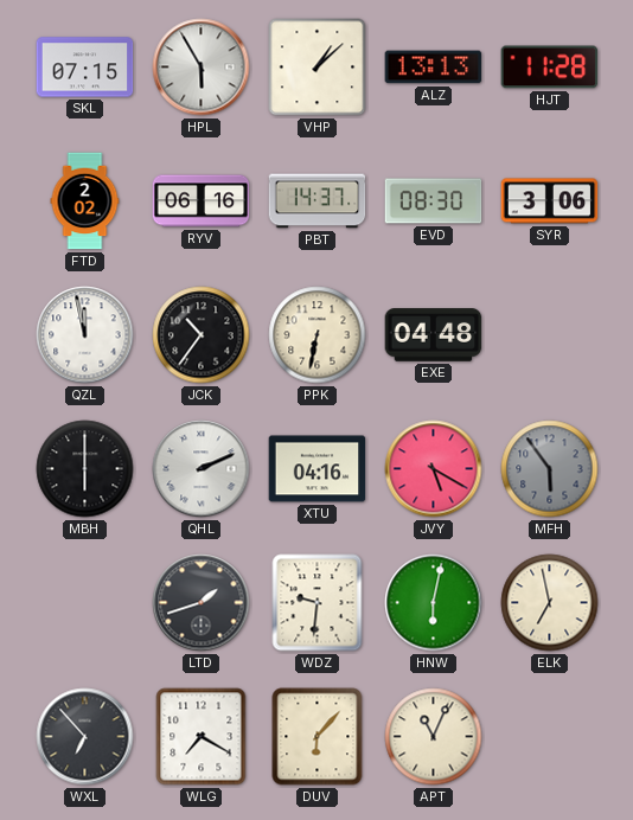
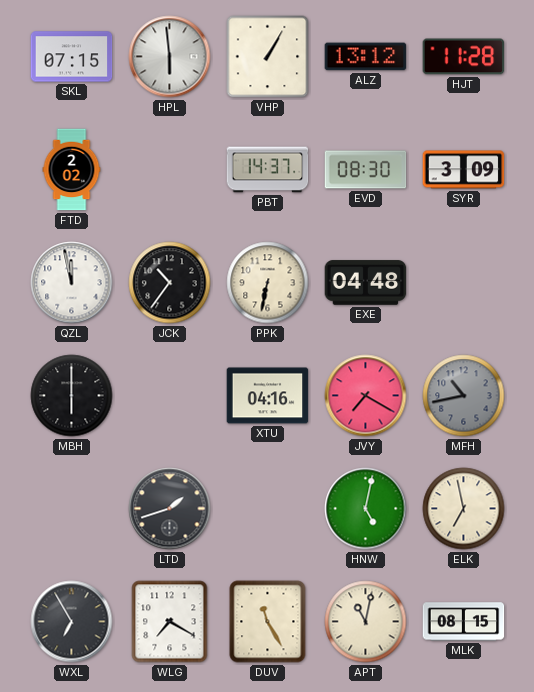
HPL: 5:55 -> 5:59 (170, 57)
VHP: 1:08 -> 1:05 (268, 57)
ALZ: 13:13 -> 13:12 (366, 57)
RYV: 06:16 -> none (202, 201)
SYR: 3:06 -> 3:09 (464, 170)
QHL: 2:11 -> none (202, 469)
JVY: 5:20 -> 7:20 (366, 396)
MFH: 5:54 -> 10:43 (464, 396)
WDZ: 9:31 -> none (318, 603)
HNW: 6:02 -> 5:02 (366, 509)
WXL: 6:53 -> 6:55 (72, 622)
DUV: 6:07 -> 11:25 (268, 622)
APT: 11:04 -> 11:02 (366, 622)
MLK: none -> 08:15 (464, 622)
